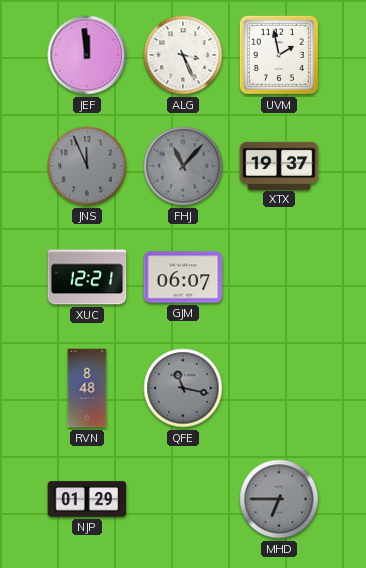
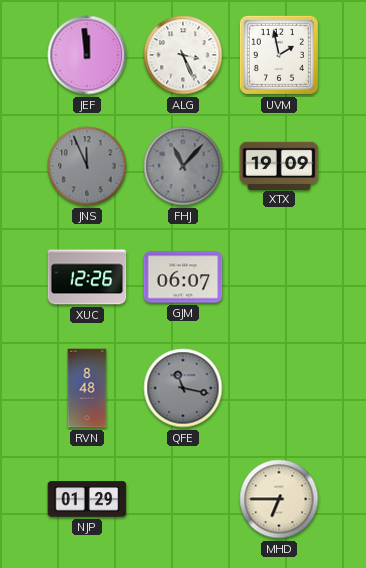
XTX: 19:37 -> 19:09 (279, 165)
XUC: 12:21 -> 12:26 (87, 277)
MHD dial: grey -> cream (279, 499)
